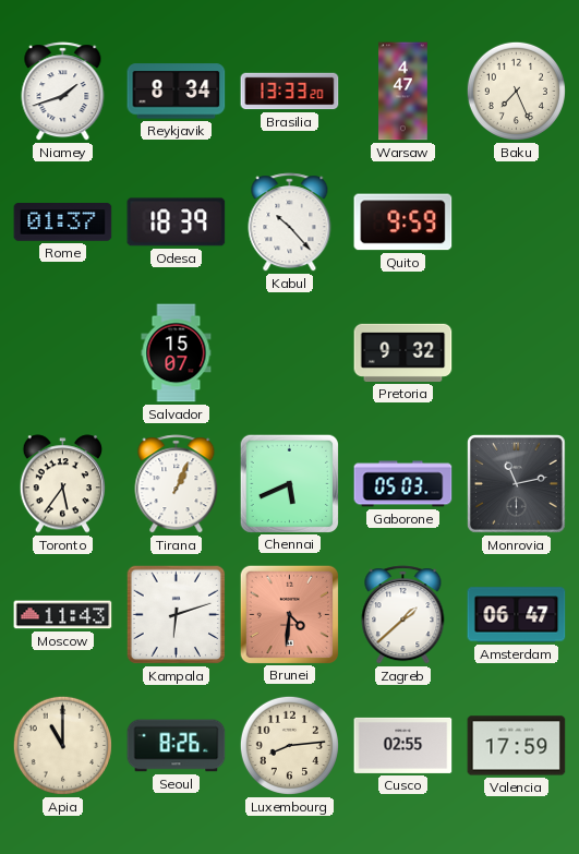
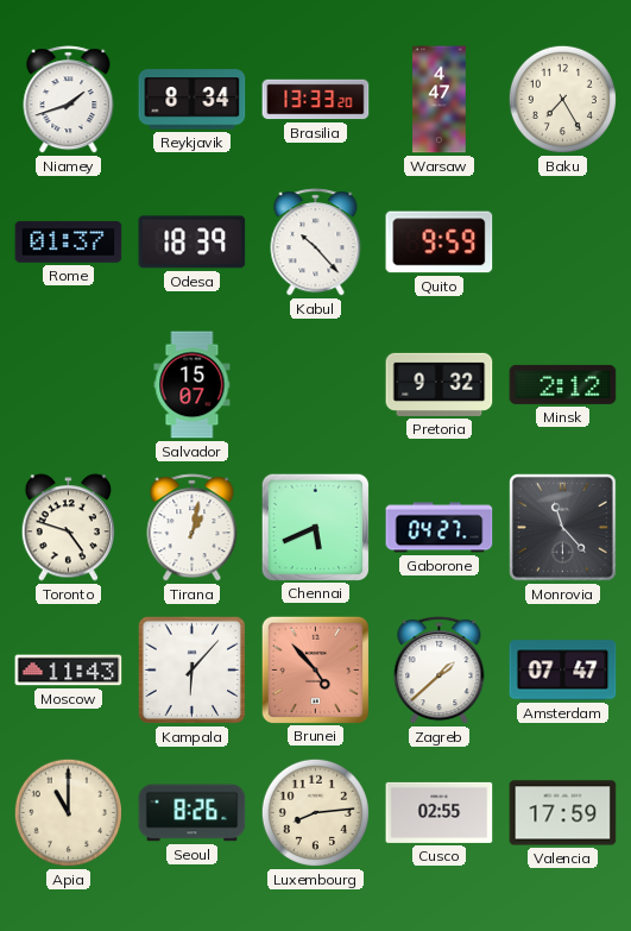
Baku: 7:26 -> 7:25 (562, 99)
Minsk: none -> 2:12 (563, 384)
Toronto: 5:36 -> 4:48 (68, 528)
Tirana: 1:04 -> 1:02 (193, 528)
Gaborone: 05:03 -> 04:27 (440, 528)
Monrovia: 11:13 -> 11:23 (563, 528)
Kampala: 6:12 -> 6:07 (193, 671)
Brunei: 4:31 -> 4:53 (315, 669)
Amsterdam: 06:47 -> 07:47 (563, 671)
